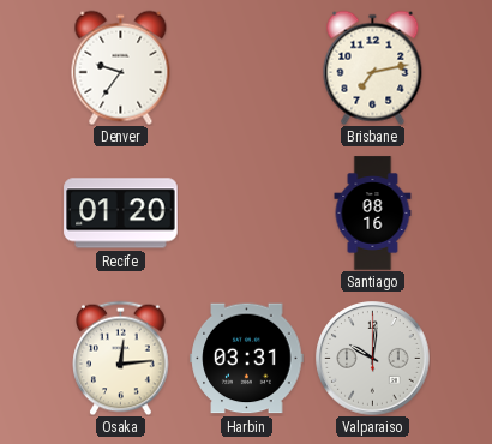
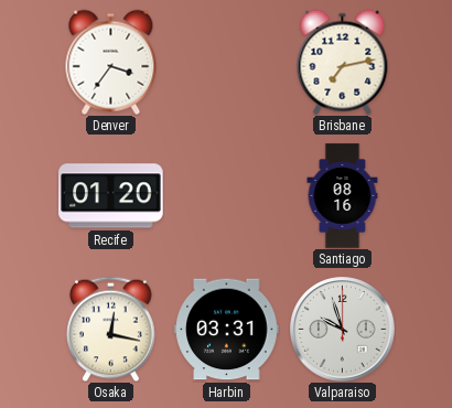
Denver: 9:36 -> 3:36 (111, 62)
Osaka: 12:14 -> 12:17 (111, 329)
Valparaiso: 10:01 -> 9:57 (343, 330)
